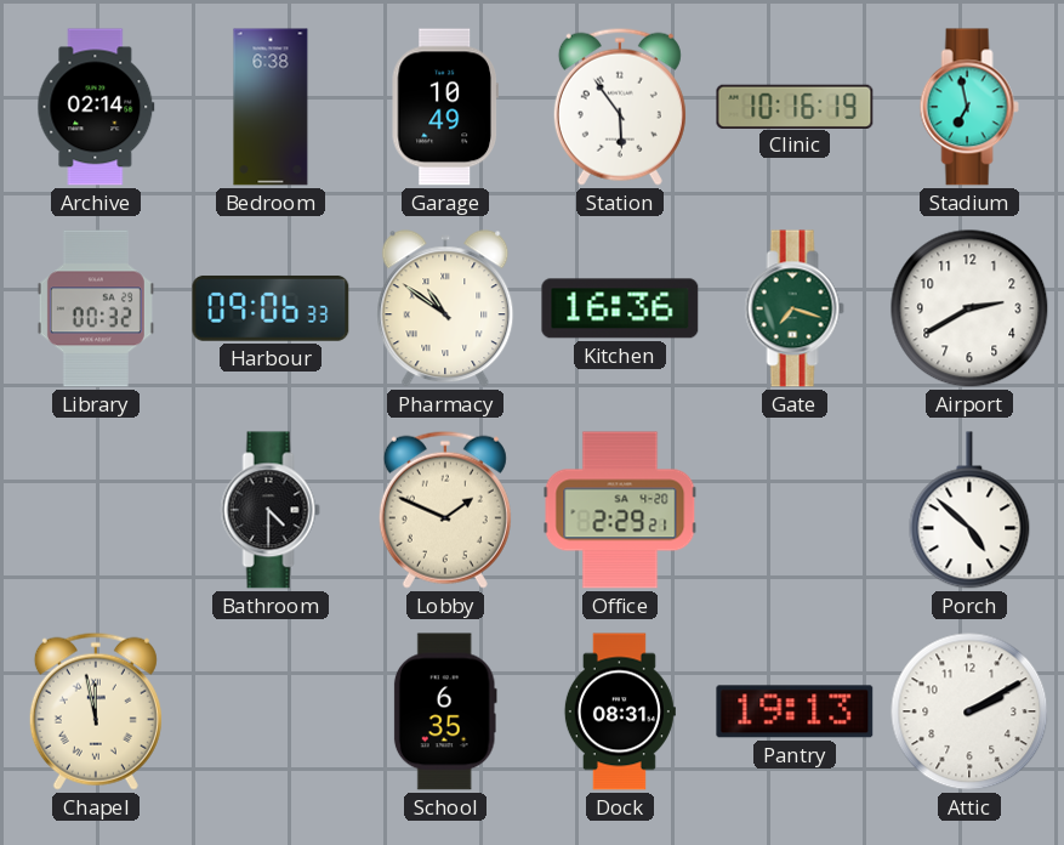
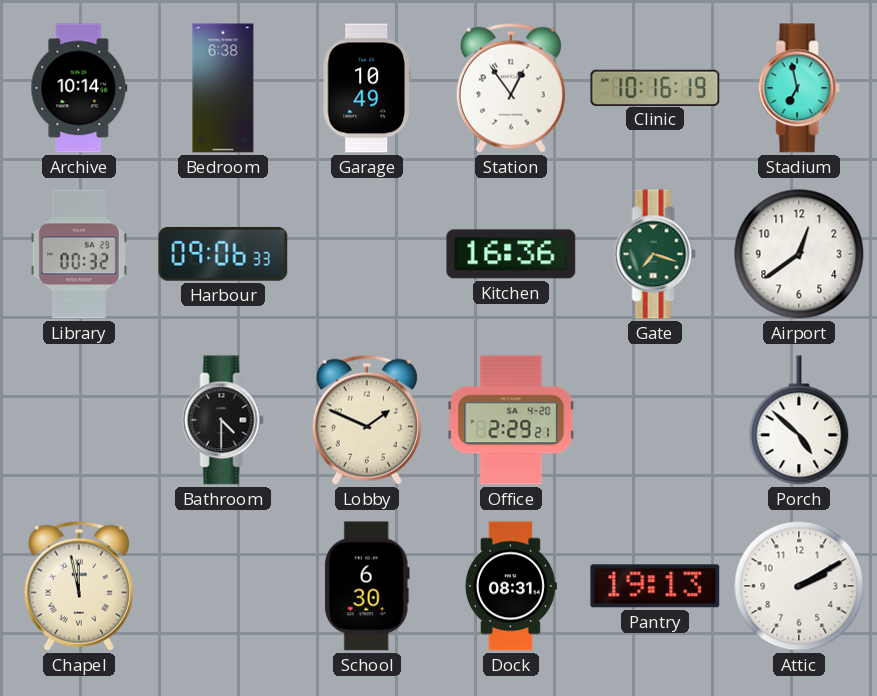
Archive: 02:14 -> 10:14 (79, 88)
Station: 5:54 -> 12:54 (511, 88)
Pharmacy: 10:51 -> none (445, 310)
Airport: 2:40 -> 12:39 (799, 254)
School: 6:35 -> 6:30 (367, 586)
